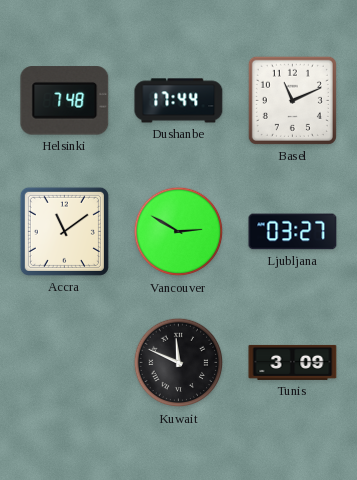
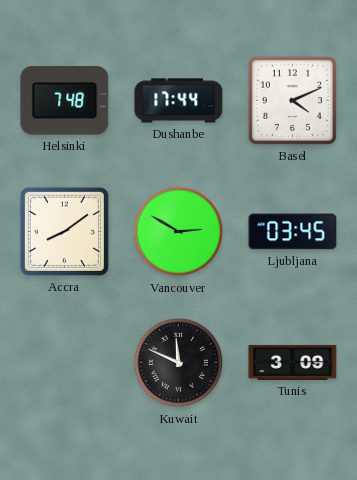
Basel: 11:11 -> 4:11 (292, 100)
Accra: 11:09 -> 8:09 (64, 231)
Ljubljana: 03:27 -> 03:45 (293, 232)
